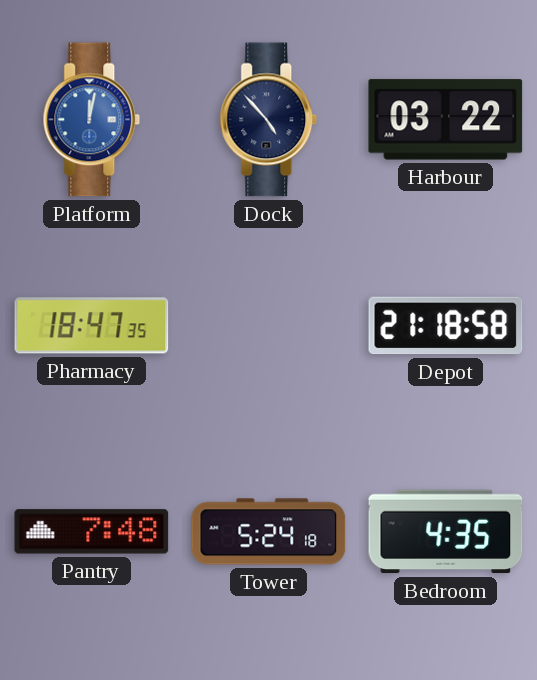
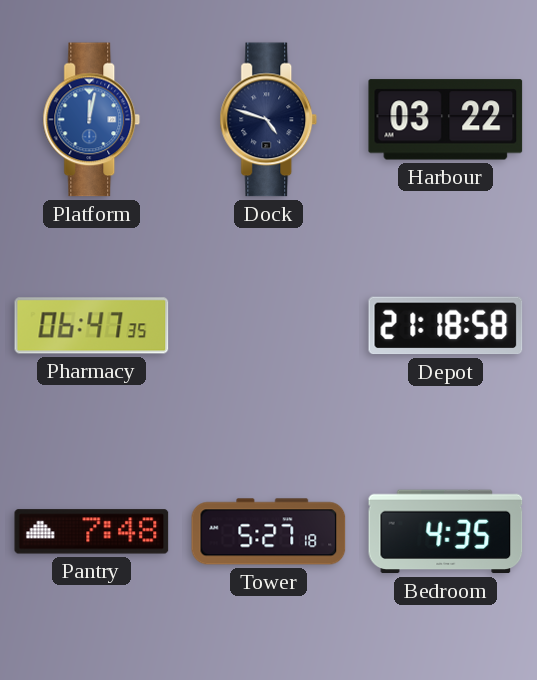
Dock: 4:53 -> 4:48 (269, 120)
Pharmacy: 18:47 -> 06:47 (92, 326)
Tower: 5:24 -> 5:27 (269, 532)
